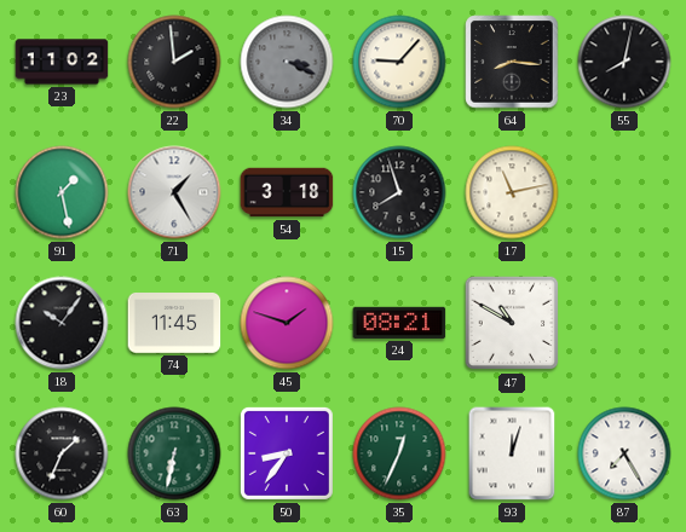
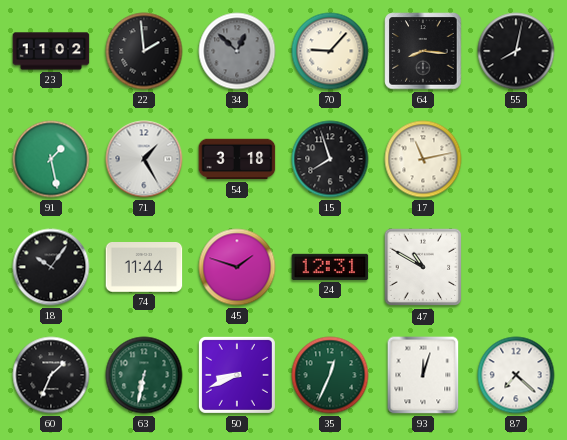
34: 3:19 -> 12:52 (237, 51)
74: 11:45 -> 11:44 (144, 267)
24: 08:21 -> 12:31 (330, 267)
50: 8:36 -> 8:41 (237, 375)
87: 7:25 -> 7:22 (516, 375)
